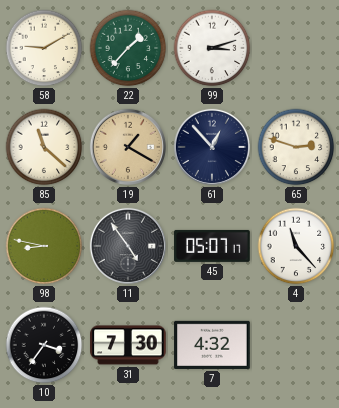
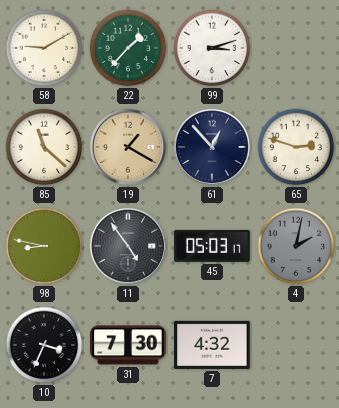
45: 05:07 -> 05:03 (212, 246)
4: 11:23 -> 2:02 (296, 246)
4 dial: white -> grey (296, 246)
10: 3:36 -> 3:34 (44, 345)
